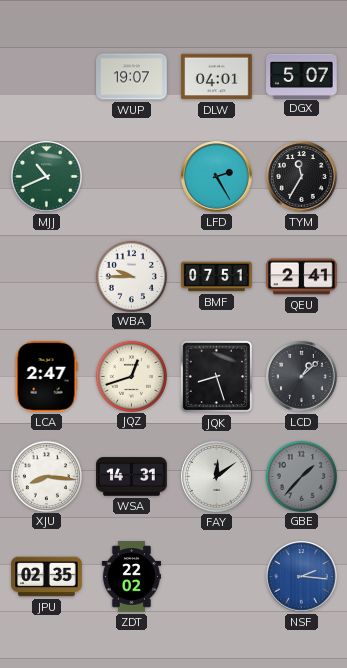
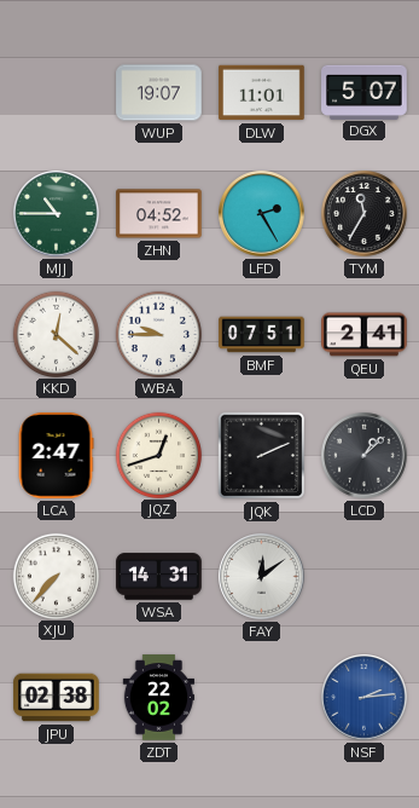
DLW: 04:01 -> 11:01 (262, 93)
MJJ: 10:41 -> 10:45 (57, 214)
ZHN: none -> 04:52 (159, 214)
KKD: none -> 12:22 (56, 334)
JQK: 8:27 -> 2:11 (262, 456)
XJU: 8:16 -> 7:37 (56, 576)
GBE: 1:37 -> none (301, 476)
JPU: 02:35 -> 02:38 (57, 698)
NSF: 2:16 -> 2:14 (365, 698)
